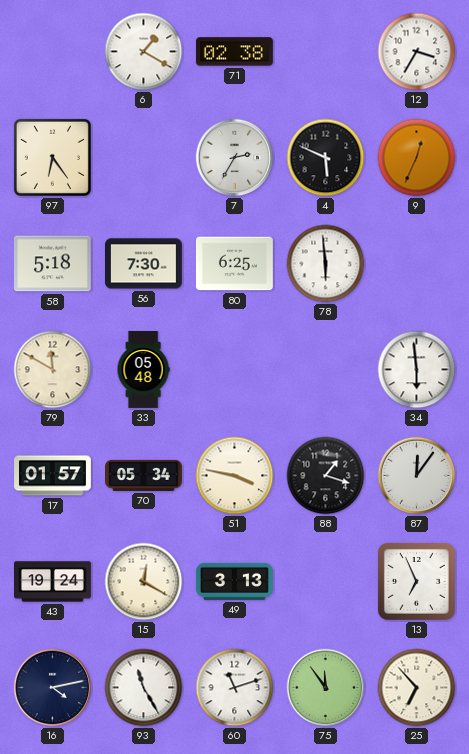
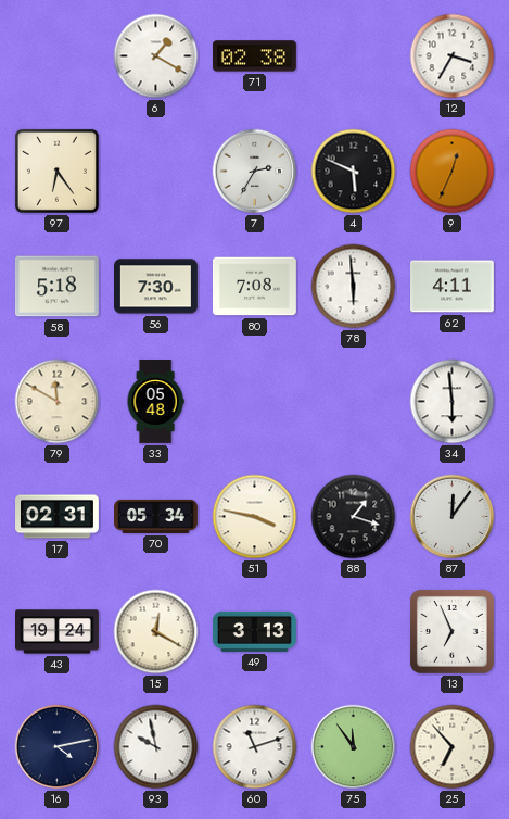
80: 6:25 -> 7:08 (254, 287)
62: none -> 4:11 (453, 287)
17: 01:57 -> 02:31 (58, 517)
93: 11:25 -> 9:58 (156, 747)
